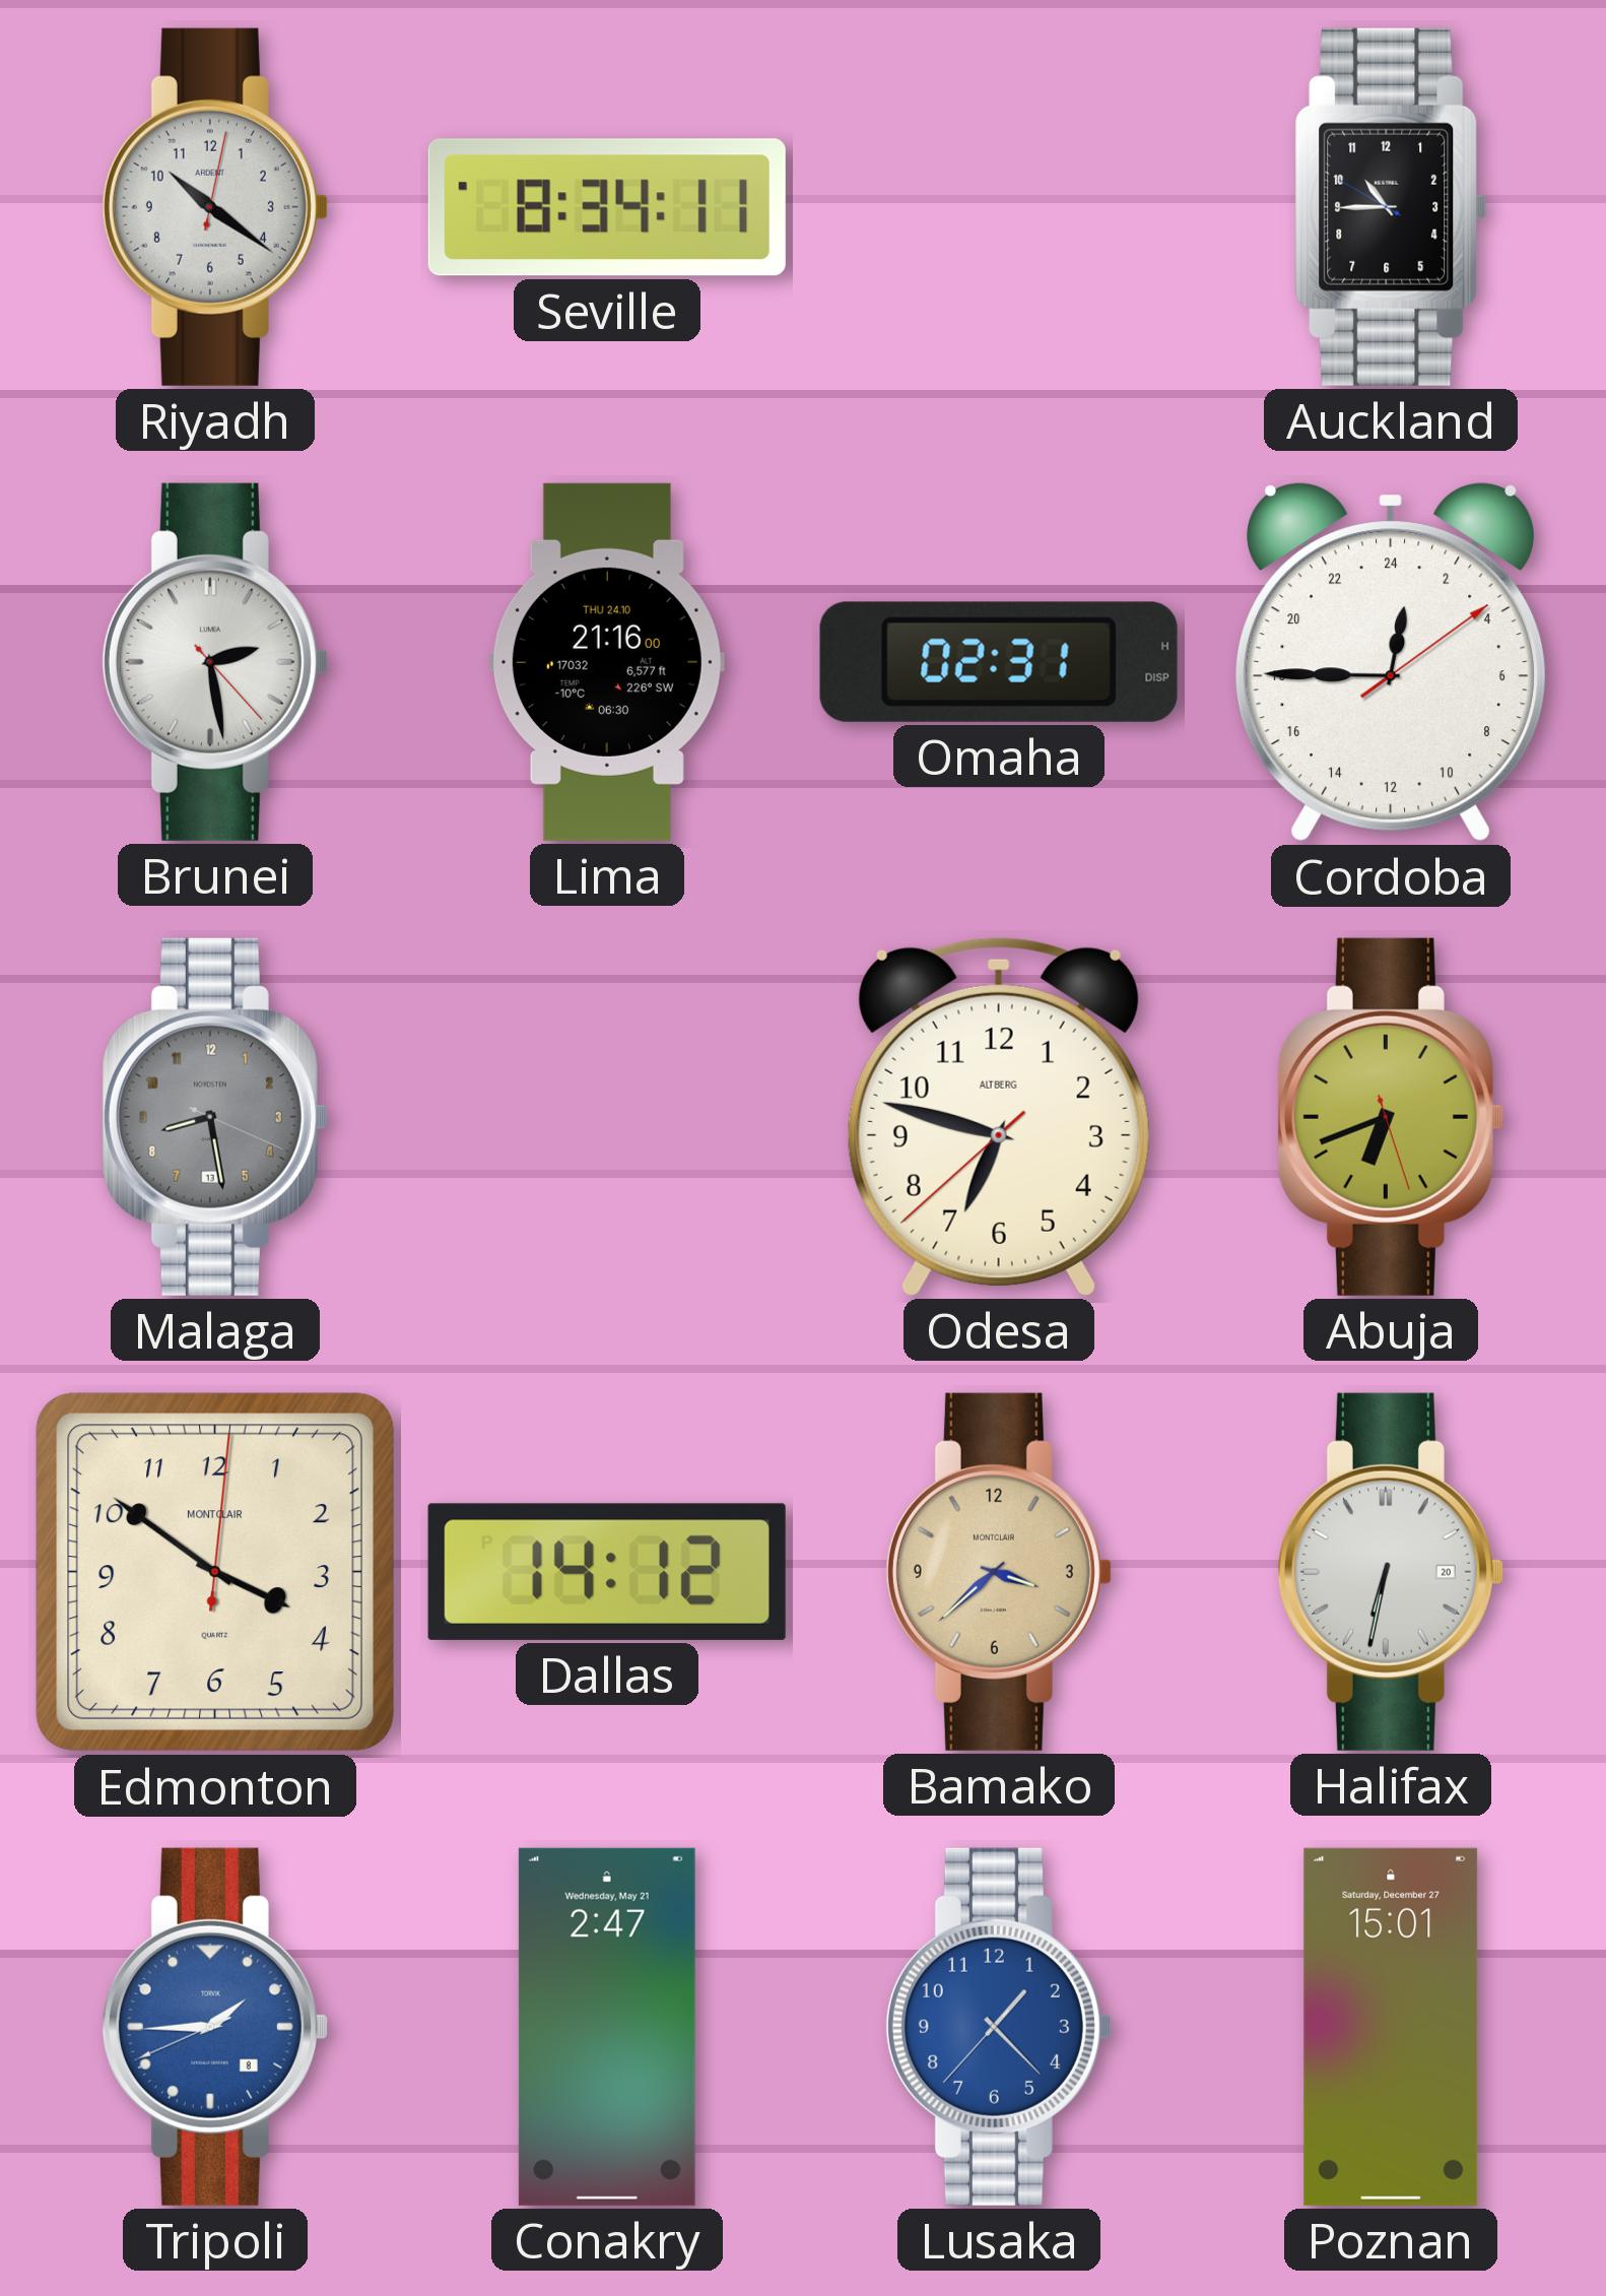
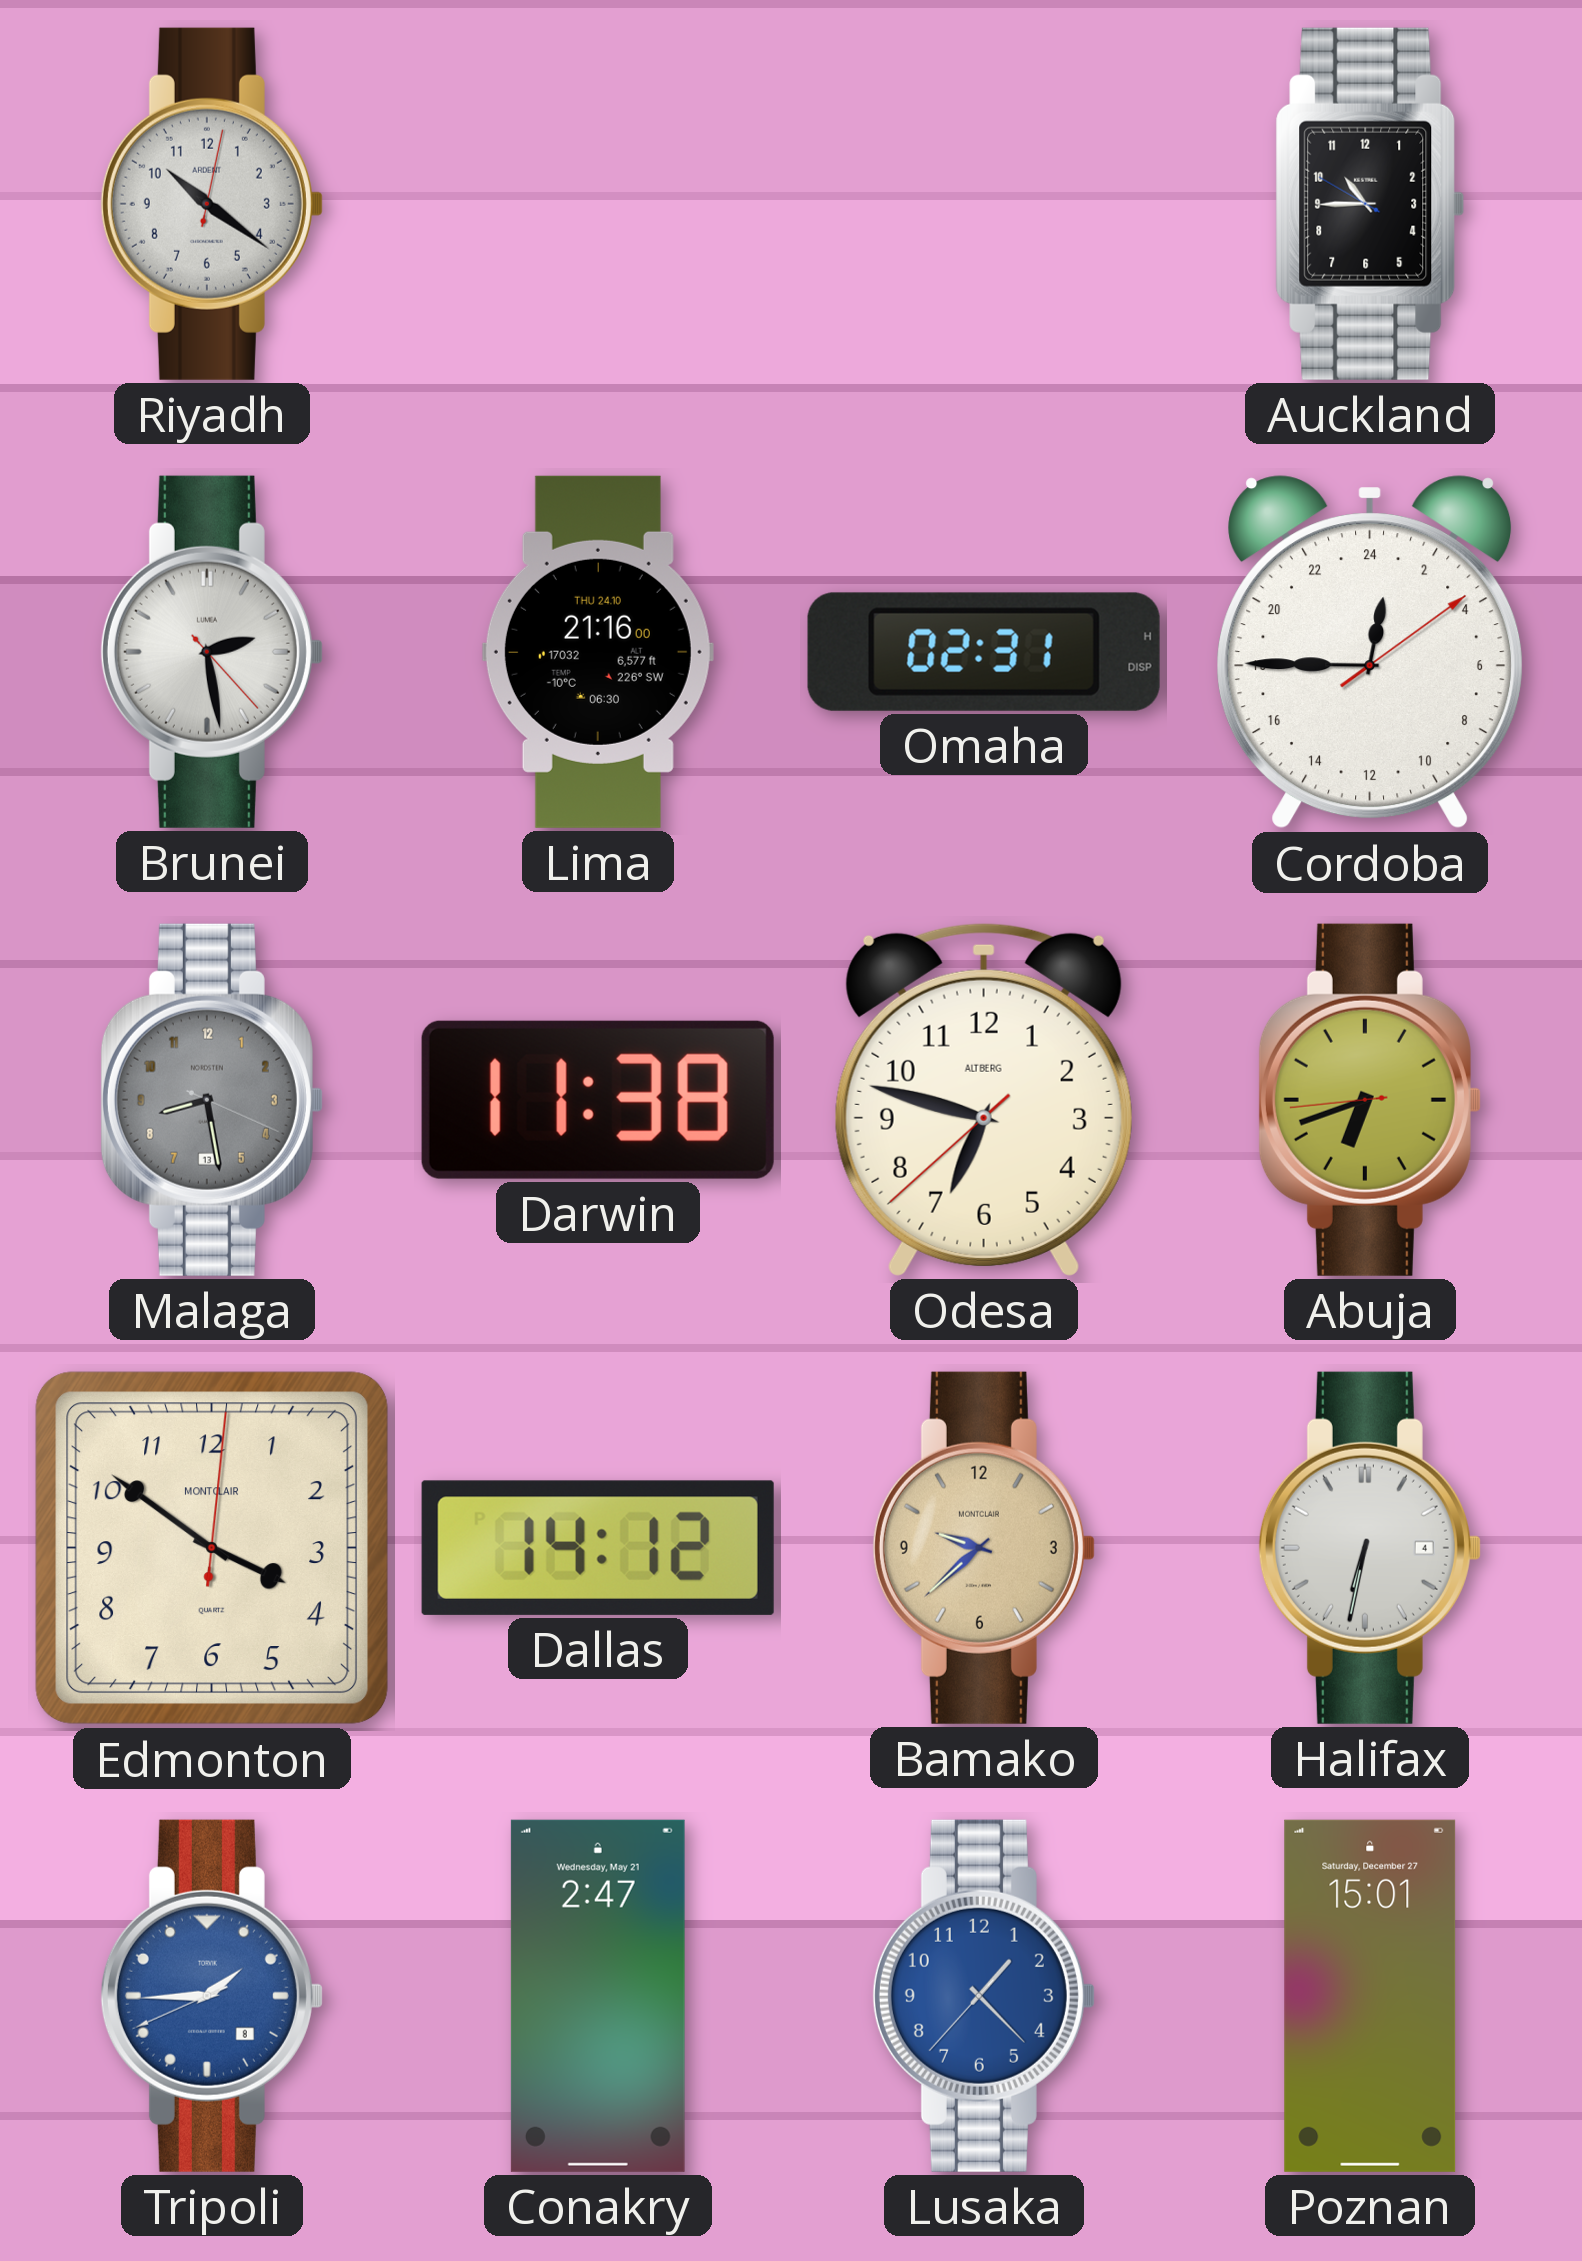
Seville: 8:34 -> none (607, 207)
Darwin: none -> 11:38 (598, 1100)
Abuja: 6:41:27 -> 6:41:44 (1370, 1100)
Bamako: 3:38 -> 9:38 (984, 1548)
Halifax date: 20 -> 4 (1370, 1548)
